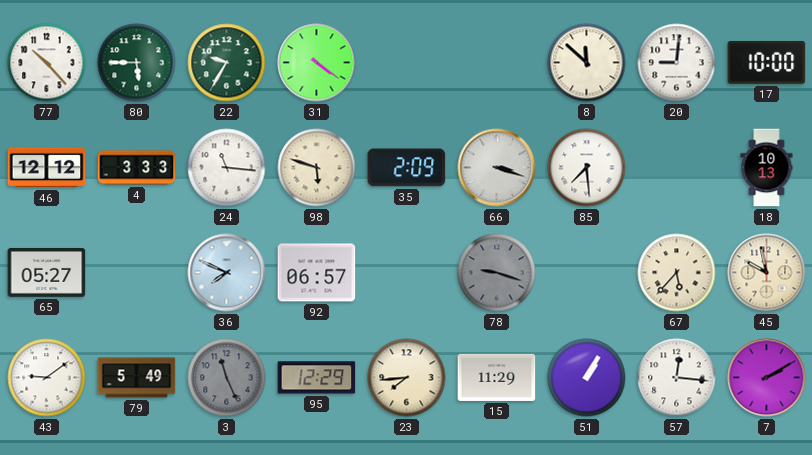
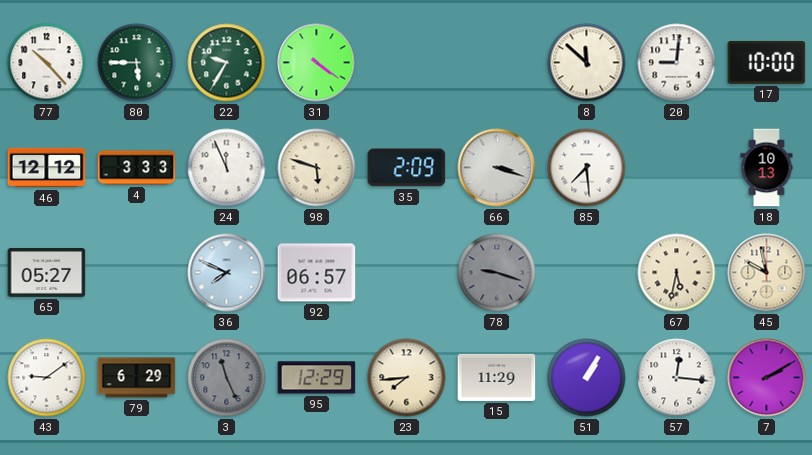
24: 11:16 -> 11:56 (227, 168)
67: 5:37 -> 5:32 (677, 273)
79: 5:49 -> 6:29 (137, 378)
